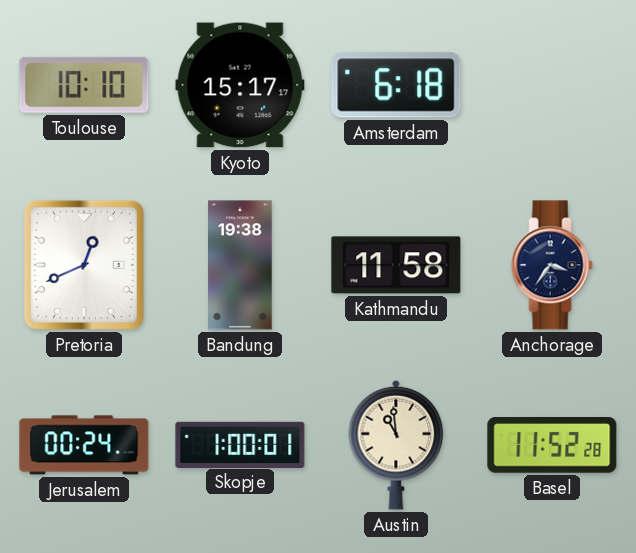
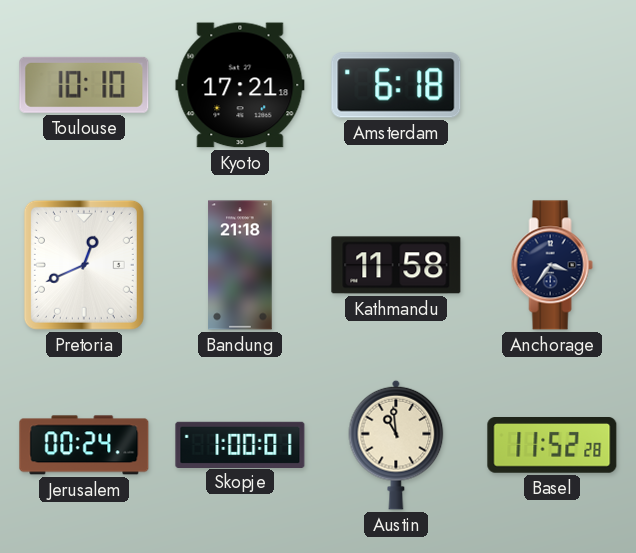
Kyoto: 15:17 -> 17:21 (240, 85)
Bandung: 19:38 -> 21:18 (240, 265)
